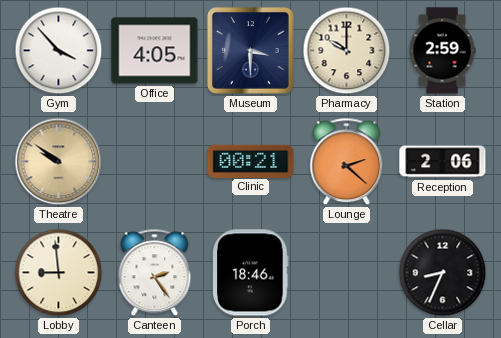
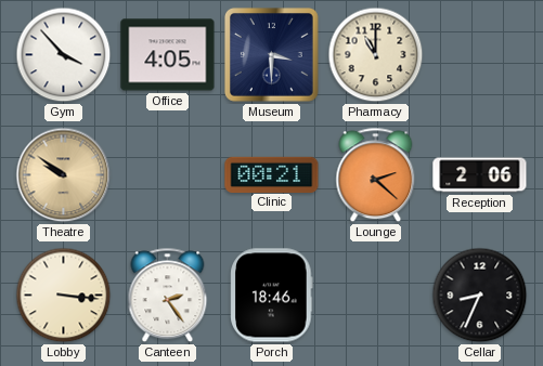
Pharmacy: 10:00 -> 11:00 (376, 55)
Station: 2:59 -> none (442, 51)
Lobby: 8:59 -> 3:16 (64, 296)
